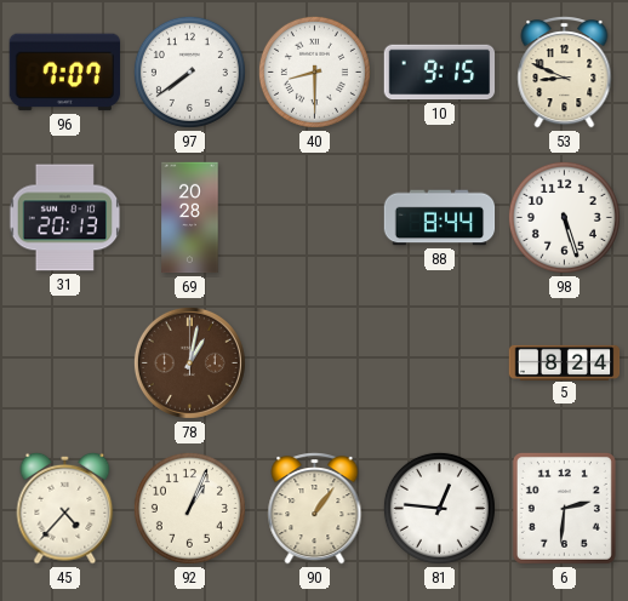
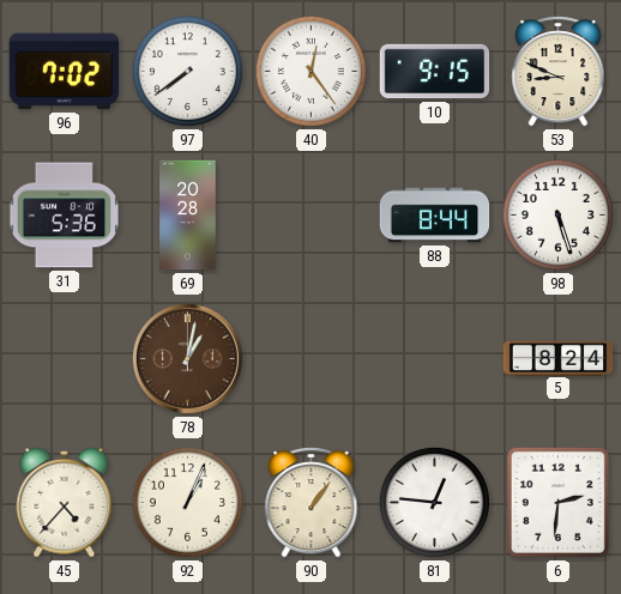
96: 7:07 -> 7:02 (65, 72)
40: 8:30 -> 12:24 (310, 71)
31: 20:13 -> 5:36 (65, 216)
